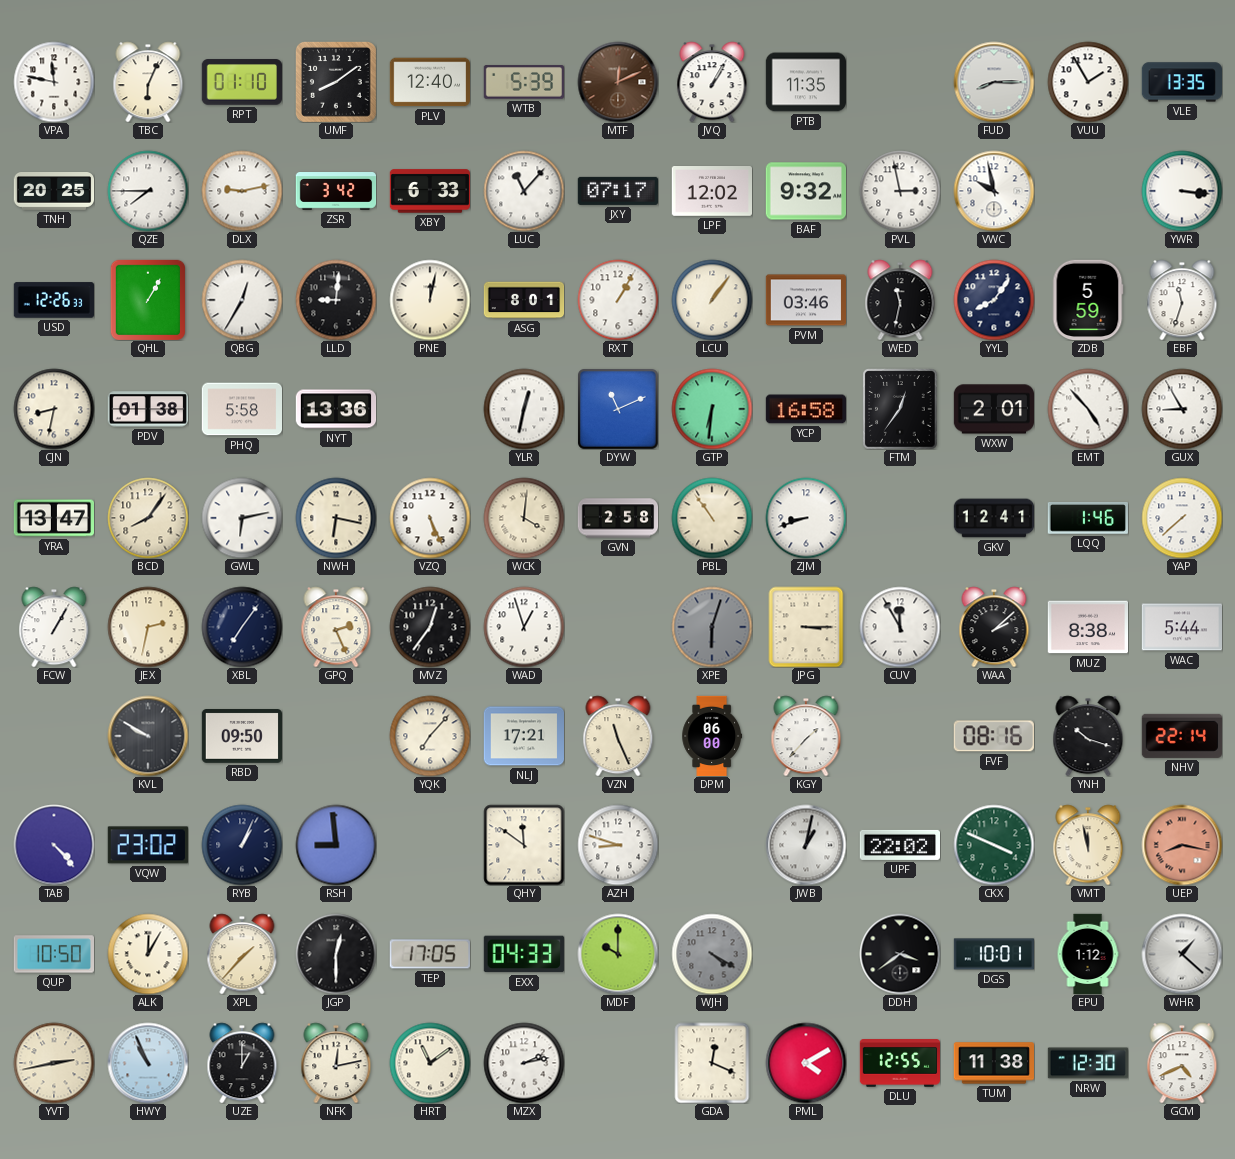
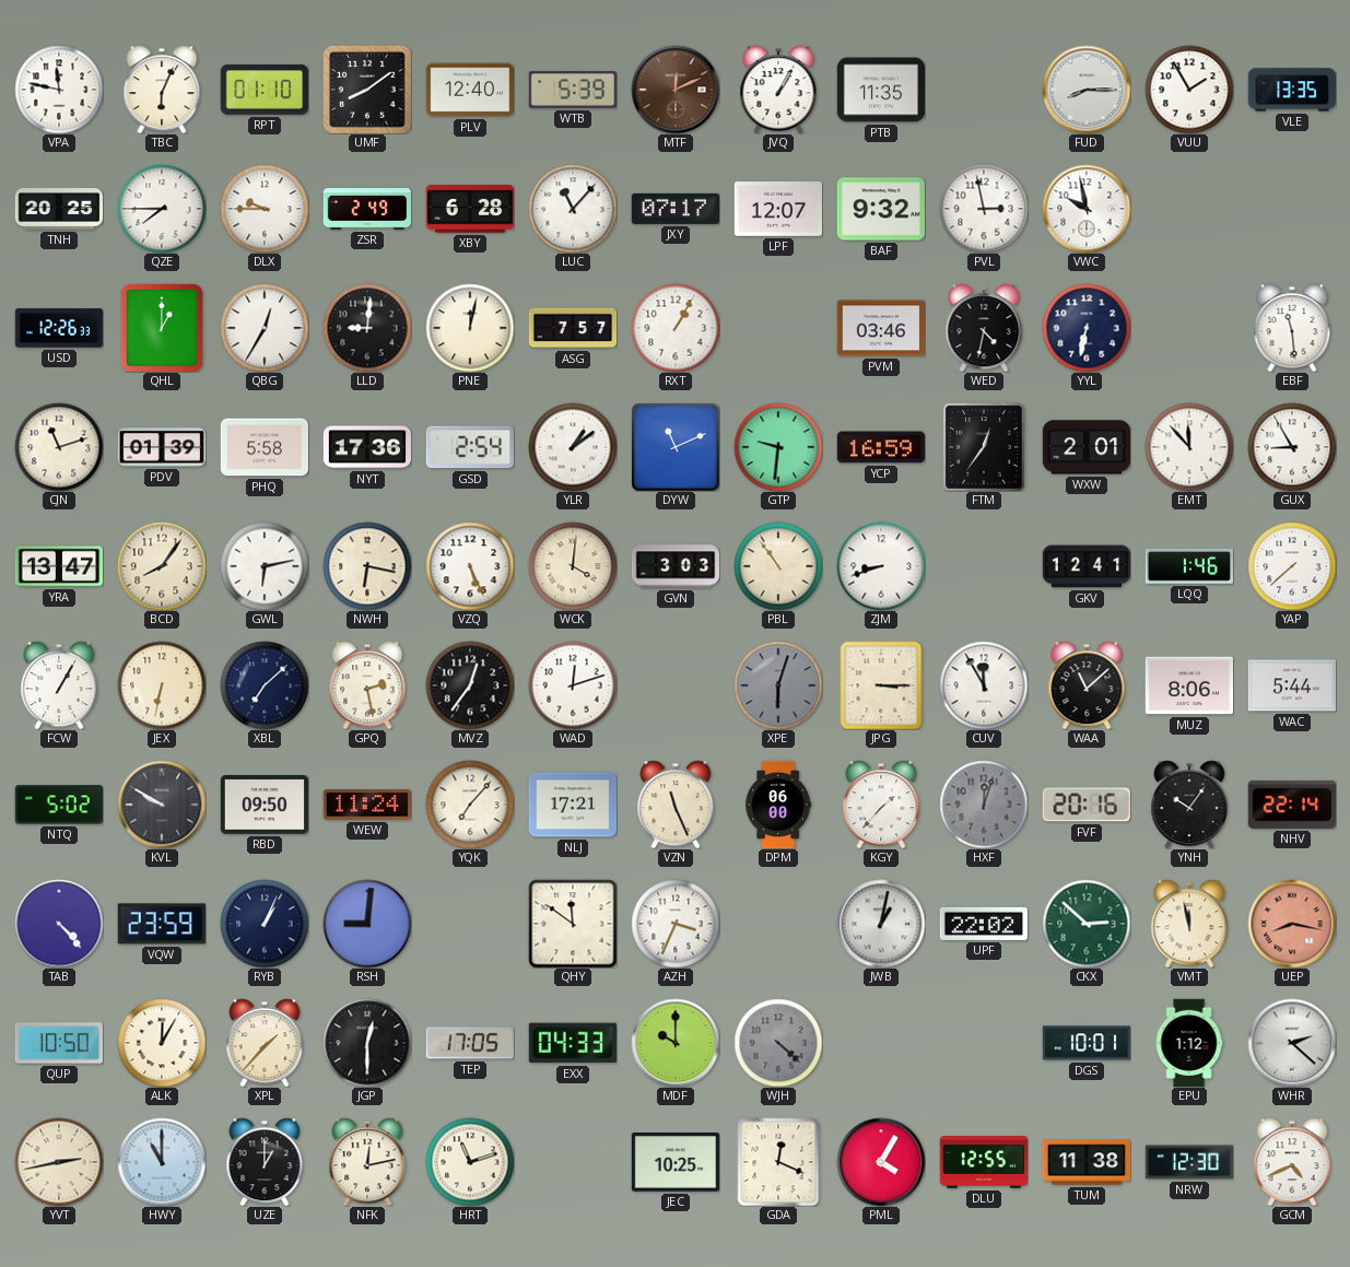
DLX: 9:13 -> 9:45 (265, 209)
ZSR: 3:42 -> 2:49 (367, 210)
XBY: 6:33 -> 6:28 (469, 209)
LPF: 12:02 -> 12:07 (777, 210)
YWR: 3:16 -> none (1182, 191)
QHL: 1:05 -> 1:00 (161, 328)
ASG: 8:01 -> 7:57 (573, 328)
LCU: 1:06 -> none (712, 300)
WED: 11:32 -> 4:32 (984, 328)
YYL: 8:06 -> 6:32 (1087, 328)
ZDB: 5:59 -> none (1088, 299)
EBF: 11:33 -> 11:29 (1292, 328)
CJN: 8:32 -> 11:12 (59, 447)
PDV: 01:38 -> 01:39 (162, 447)
NYT: 13:36 -> 17:36 (367, 447)
GSD: none -> 2:54 (469, 447)
YLR: 12:32 -> 1:09 (573, 447)
GTP: 6:31 -> 9:31 (778, 447)
YCP: 16:58 -> 16:59 (880, 447)
EMT: 4:53 -> 11:53 (1189, 447)
GVN: 2:58 -> 3:03 (676, 566)
JEX: 2:32 -> 6:32 (162, 685)
XBL: 7:06 -> 7:08 (265, 685)
GPQ: 2:26 -> 2:28 (367, 685)
WAD: 12:57 -> 12:12 (573, 685)
WAA: 2:08 -> 11:08 (1087, 685)
MUZ: 8:38 -> 8:06 (1188, 685)
NTQ: none -> 5:02 (59, 805)
WEW: none -> 11:24 (367, 805)
HXF: none -> 12:03 (984, 805)
FVF: 08:16 -> 20:16 (1087, 805)
YNH: 10:18 -> 10:06 (1189, 805)
VQW: 23:02 -> 23:59 (162, 924)
RSH: 8:59 -> 9:01 (367, 924)
AZH: 8:48 -> 3:34 (676, 924)
CKX: 3:49 -> 2:52 (1087, 924)
WJH: 4:20 -> 4:22 (778, 1043)
DDH: 3:39 -> none (900, 954)
WHR: 1:22 -> 2:22 (1292, 1043)
HWY: 10:56 -> 11:00 (162, 1162)
HRT: 11:09 -> 11:12 (470, 1162)
MZX: 2:13 -> none (524, 1063)
JEC: none -> 10:25 (674, 1162)
PML: 4:10 -> 4:05 (881, 1162)
